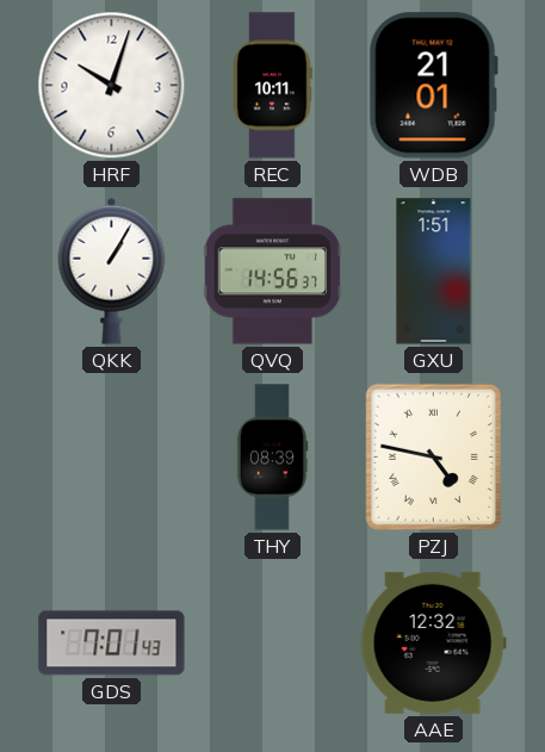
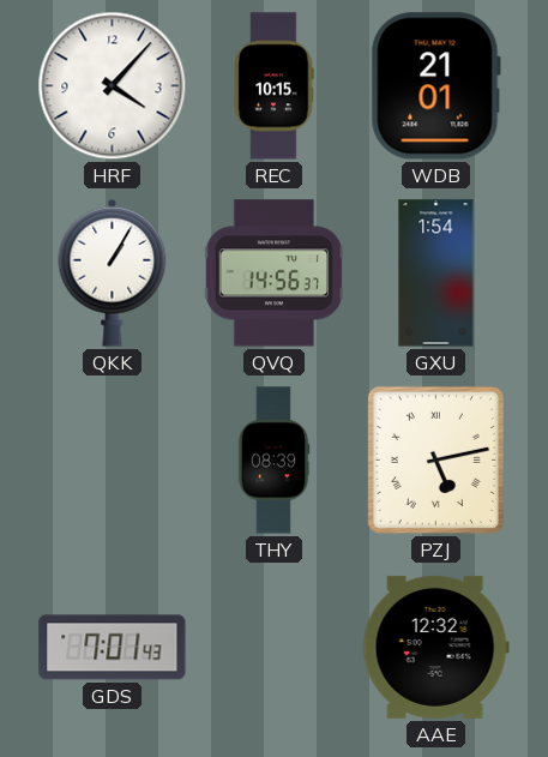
HRF: 10:03 -> 4:07 (113, 86)
REC: 10:11 -> 10:15 (273, 86)
GXU: 1:51 -> 1:54 (436, 274)
PZJ: 4:47 -> 5:13 (435, 459)
